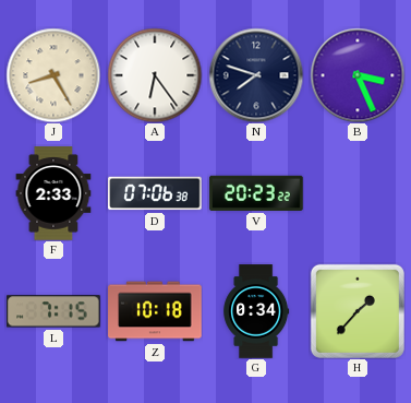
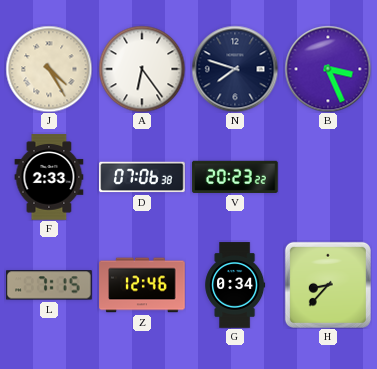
J: 8:25 -> 4:25 (49, 69)
Z: 10:18 -> 12:46 (142, 285)
H: 1:37 -> 8:37 (328, 285)
